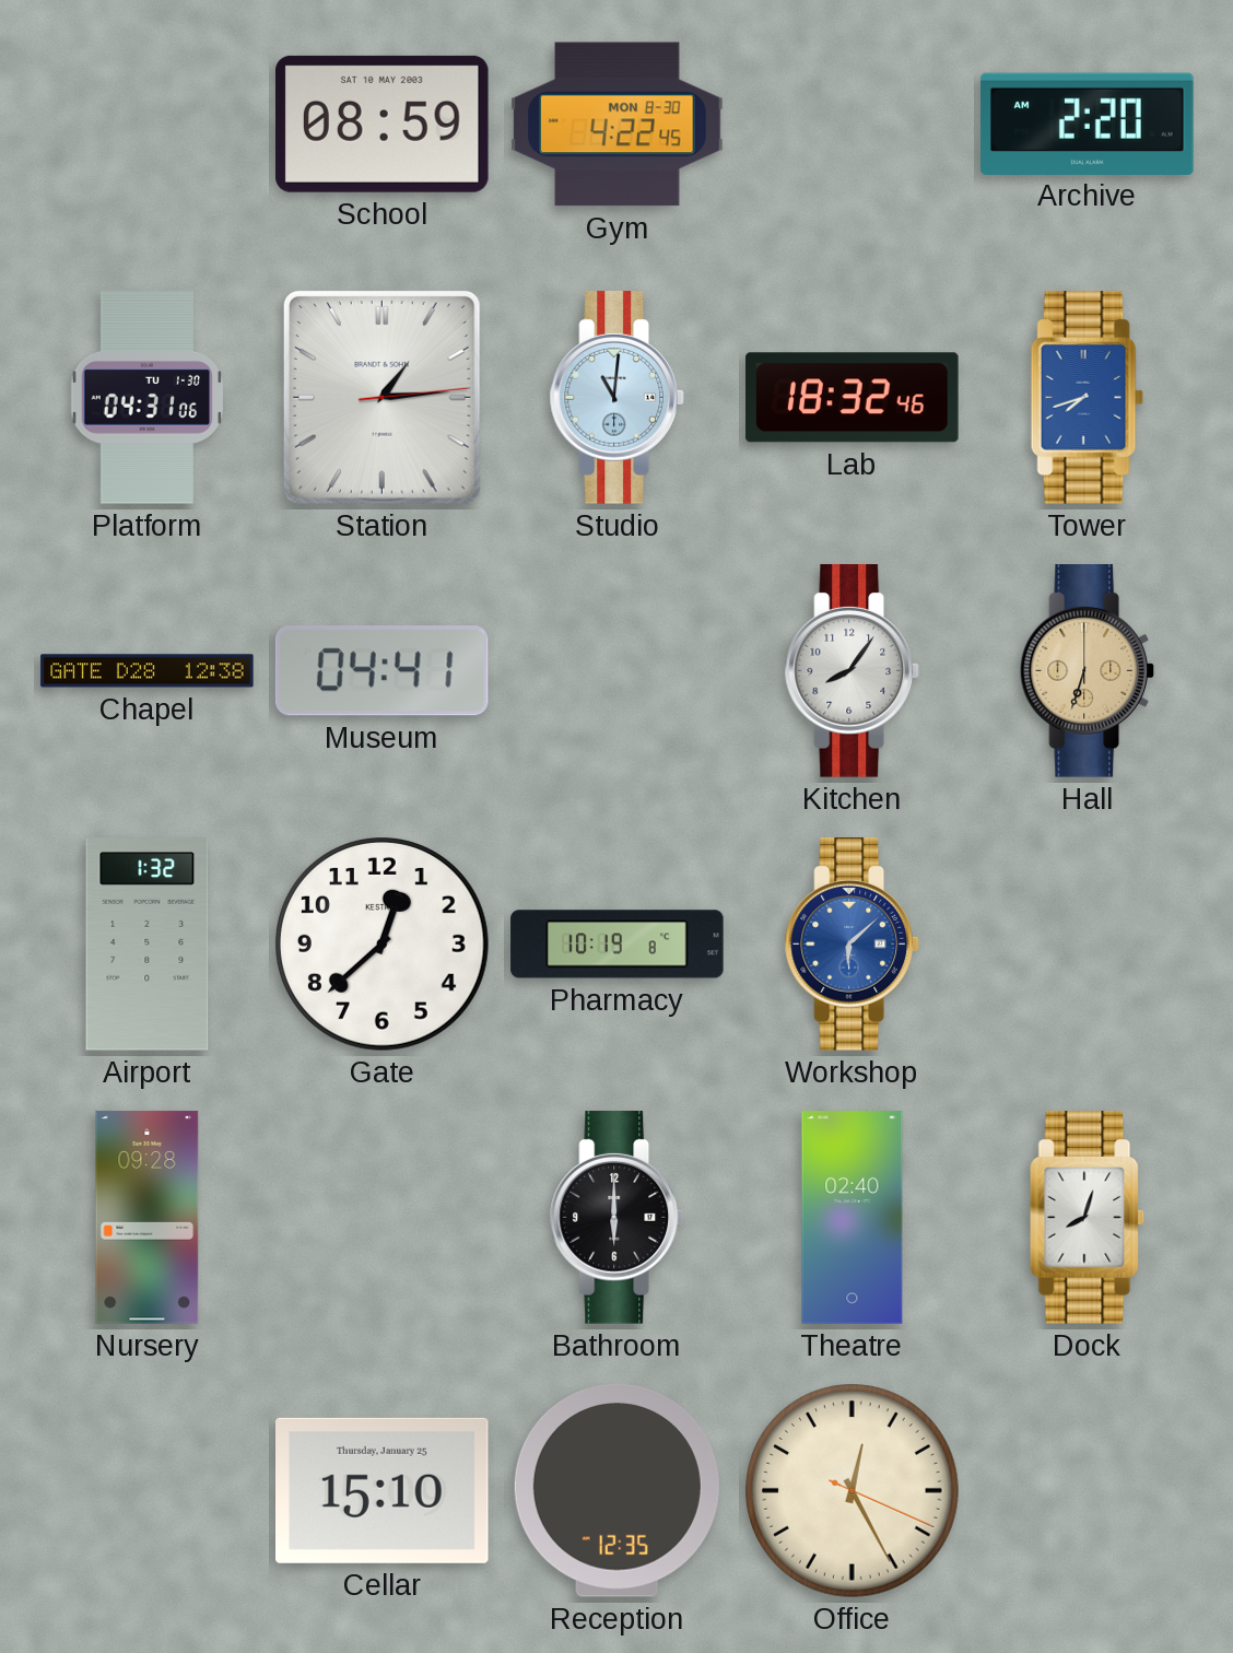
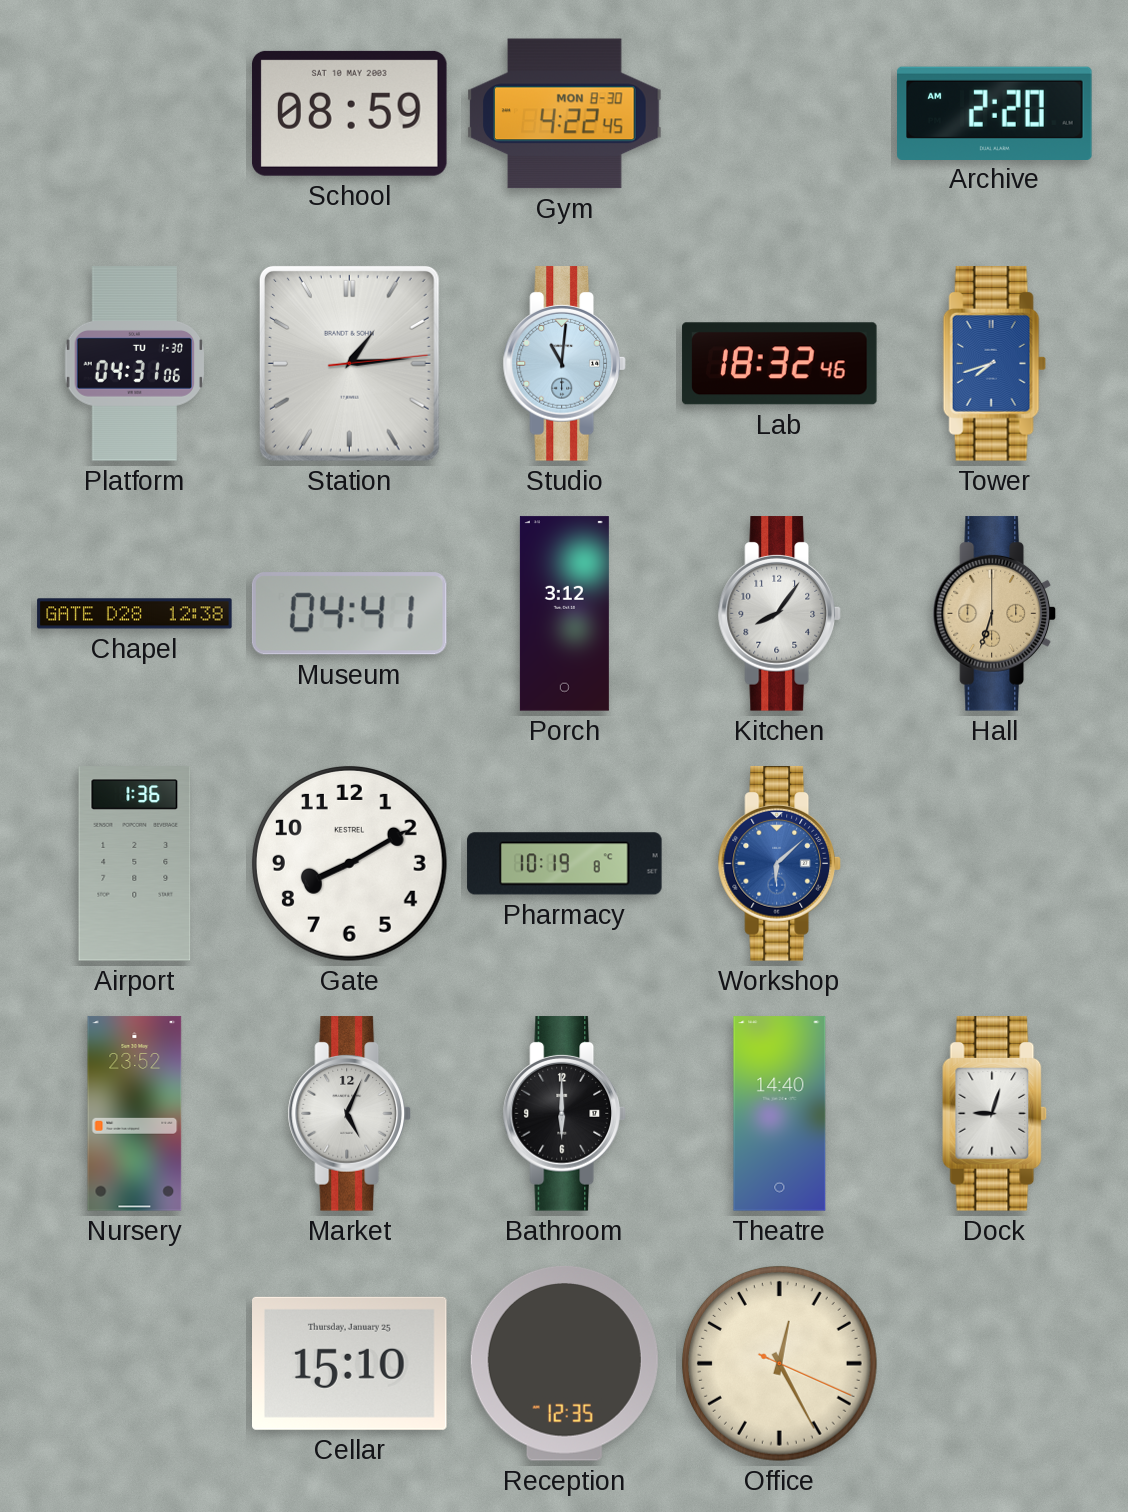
Porch: none -> 3:12 (564, 614)
Airport: 1:32 -> 1:36 (135, 864)
Gate: 12:38 -> 8:10 (349, 863)
Nursery: 09:28 -> 23:52 (135, 1114)
Market: none -> 5:04 (349, 1114)
Theatre: 02:40 -> 14:40 (780, 1114)
Dock: 8:03 -> 9:03 (994, 1114)
